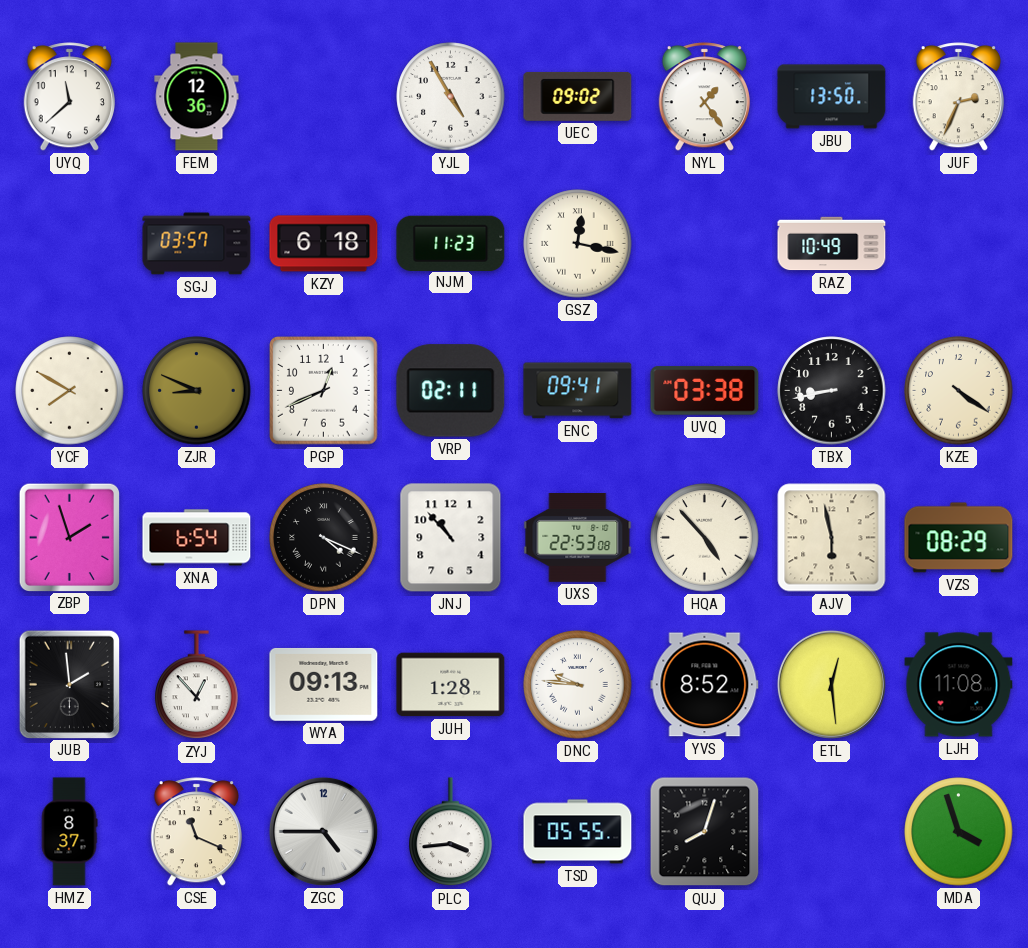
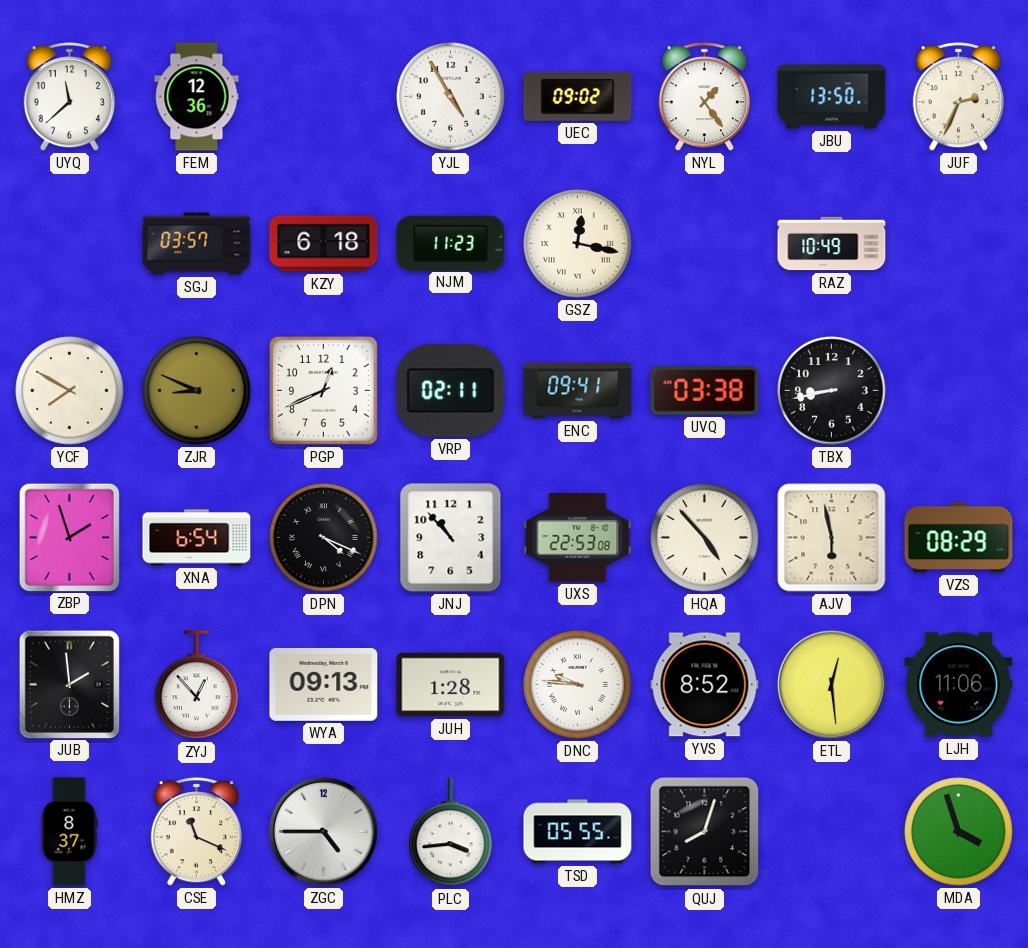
KZE: 4:21 -> none (959, 391)
LJH: 11:08 -> 11:06 (959, 685)
